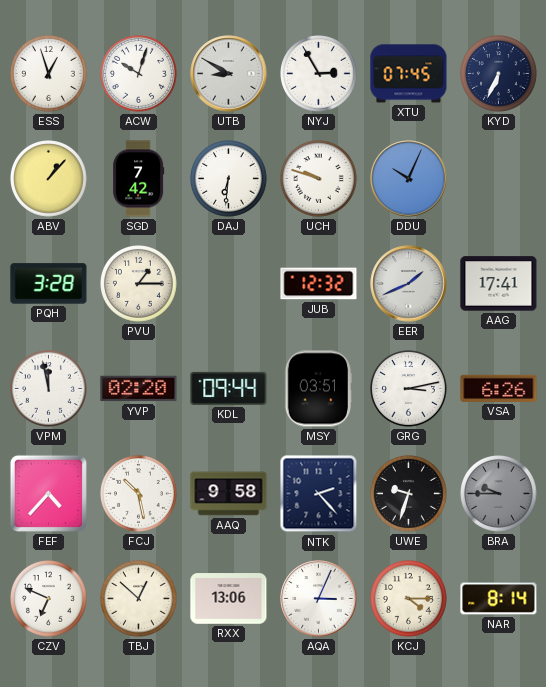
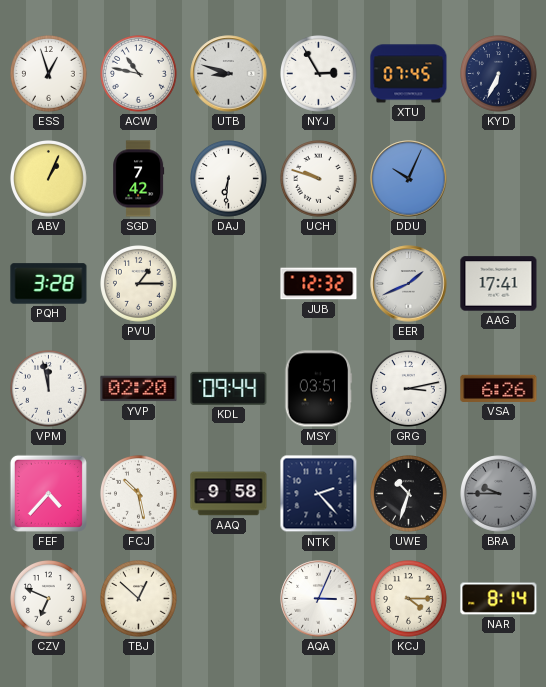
ACW: 10:03 -> 10:47 (139, 74)
UTB: 8:50 -> 8:48 (229, 74)
ABV: 1:07 -> 1:04 (49, 179)
UWE: 9:33 -> 10:33 (409, 494)
RXX: 13:06 -> none (229, 599)
